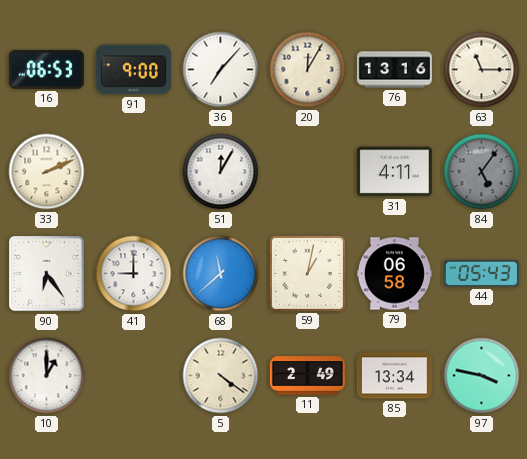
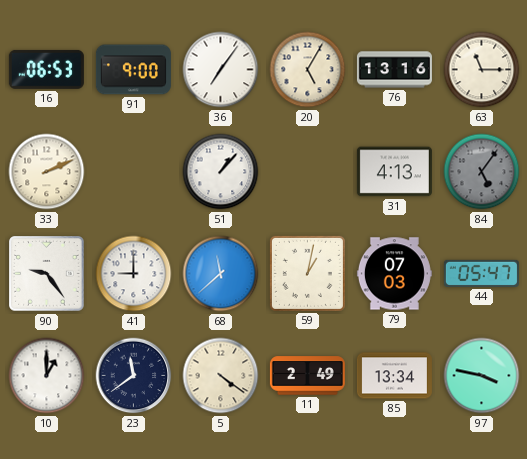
36: 7:07 -> 7:06 (221, 70)
20: 12:05 -> 5:05 (308, 70)
51: 12:05 -> 1:07 (221, 172)
31: 4:11 -> 4:13 (394, 172)
90: 6:24 -> 9:24 (47, 274)
79: 06:58 -> 07:03 (394, 274)
44: 05:43 -> 05:47 (481, 273)
23: none -> 11:39 (134, 376)
